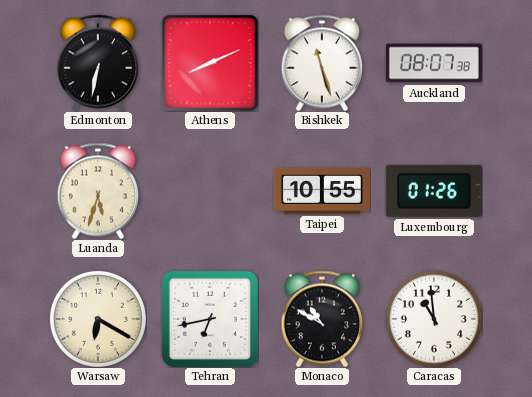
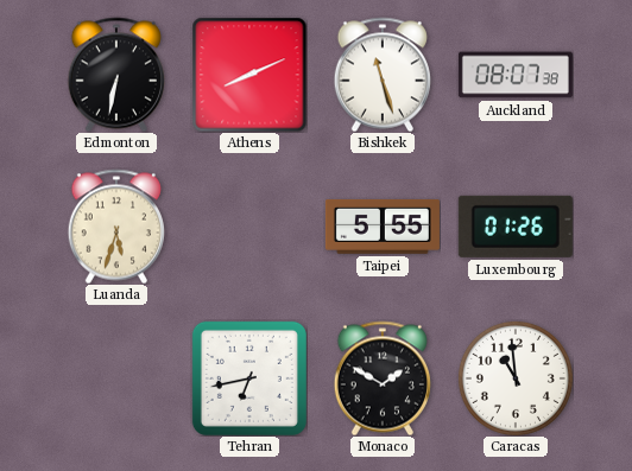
Taipei: 10:55 -> 5:55 (383, 227)
Warsaw: 6:20 -> none (98, 319)
Monaco: 10:50 -> 1:50 (383, 378)
